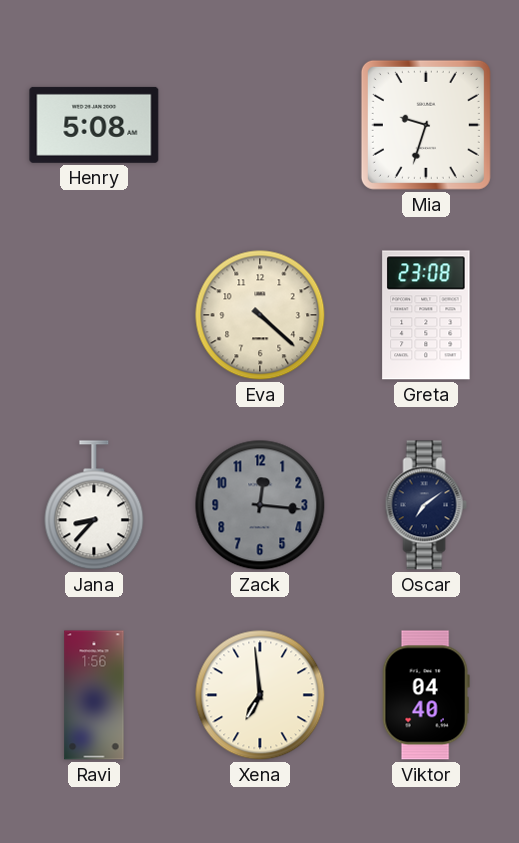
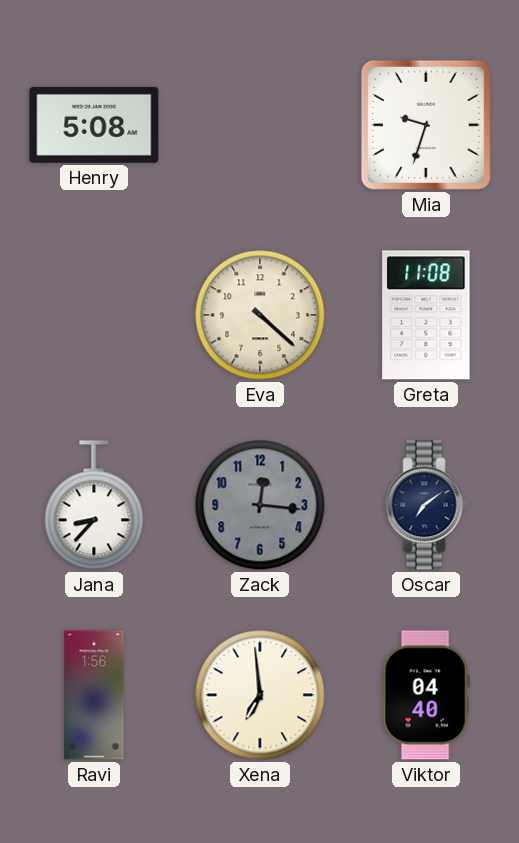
Greta: 23:08 -> 11:08 (426, 315)
